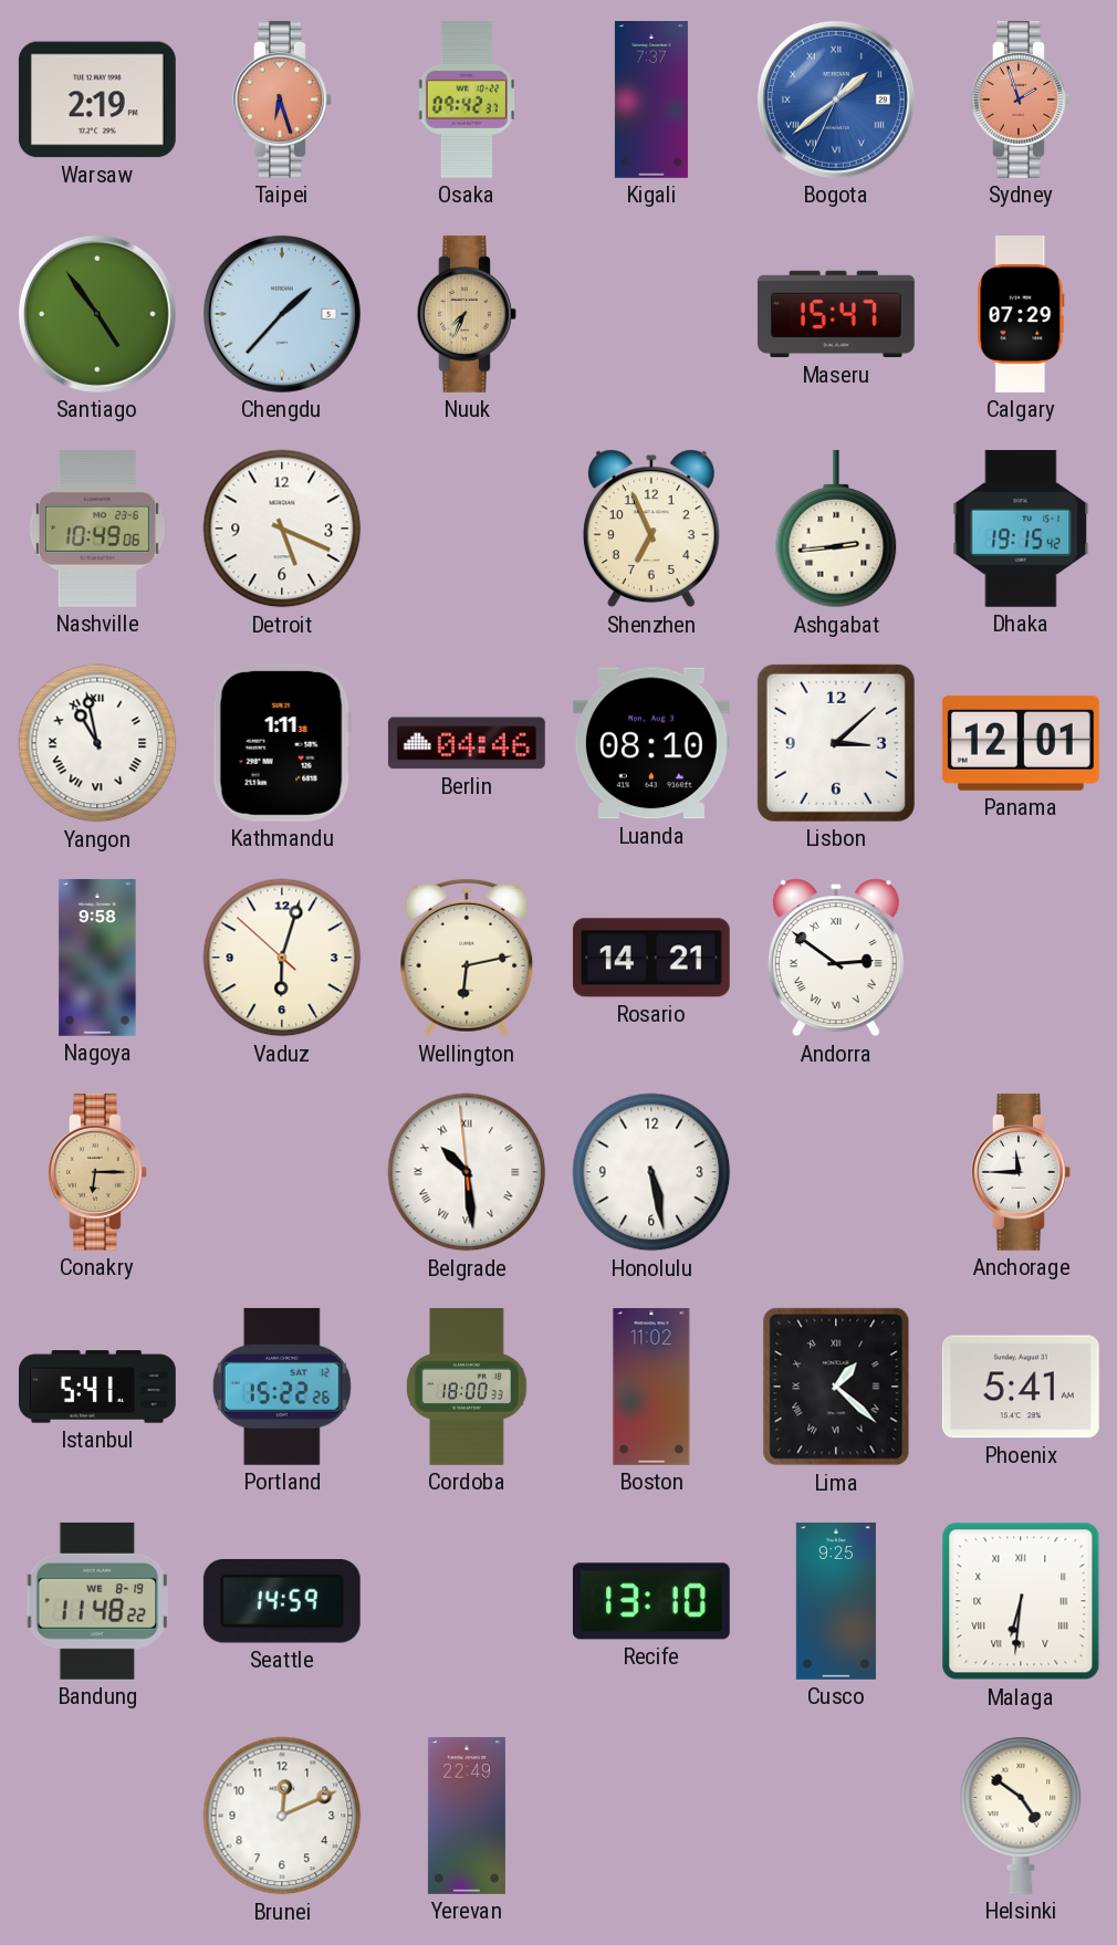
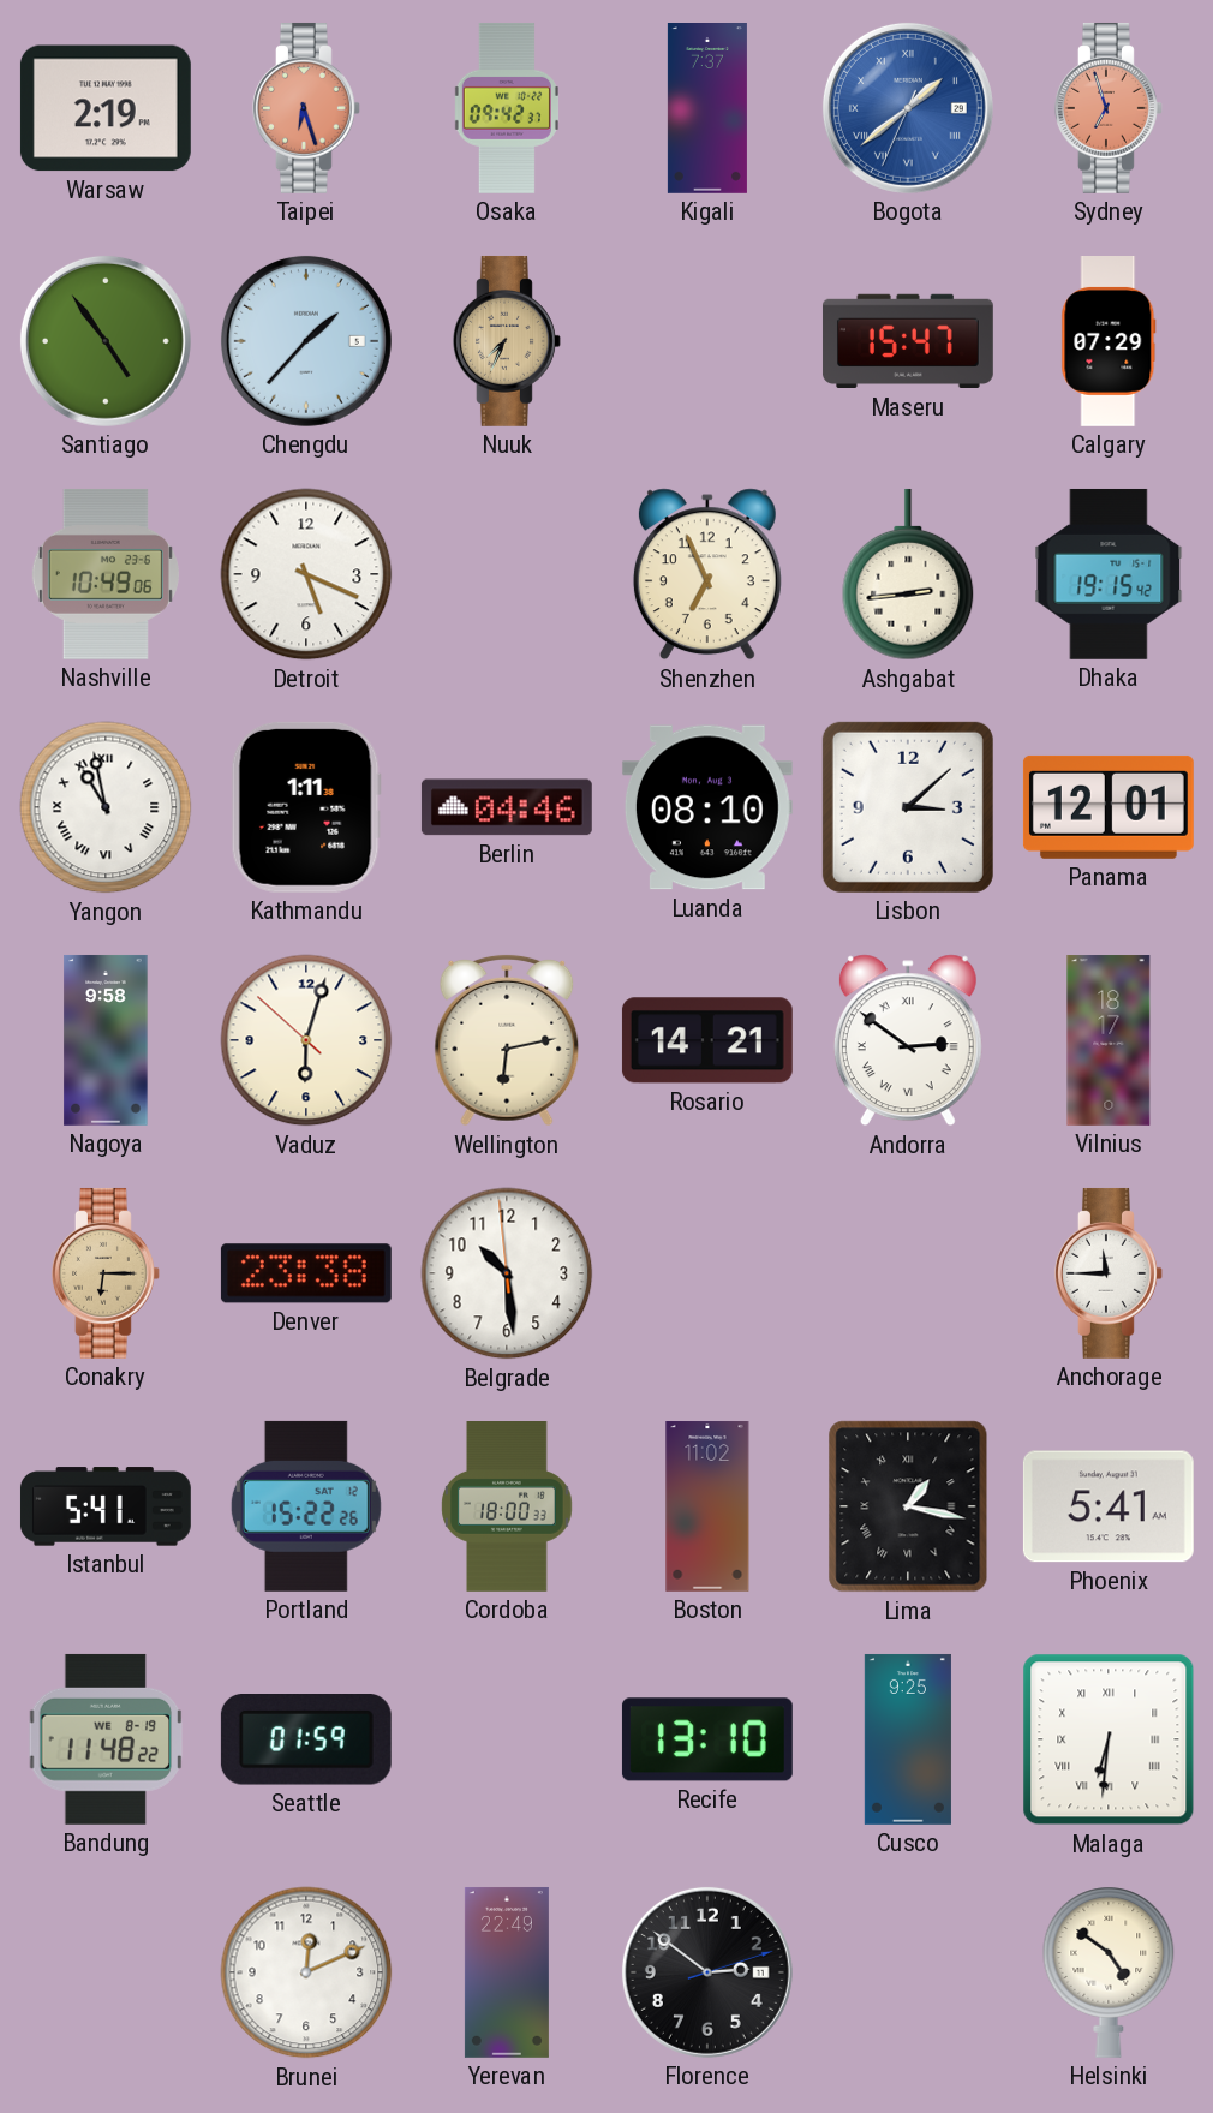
Sydney: 1:57 -> 6:57 (1109, 108)
Vilnius: none -> 18:17 (1109, 1041)
Denver: none -> 23:38 (306, 1273)
Belgrade numerals: Roman -> Arabic (507, 1273)
Honolulu: 5:28 -> none (651, 1172)
Lima: 1:22 -> 1:17 (908, 1506)
Seattle: 14:59 -> 01:59 (306, 1741)
Florence: none -> 2:51 (707, 1972)
